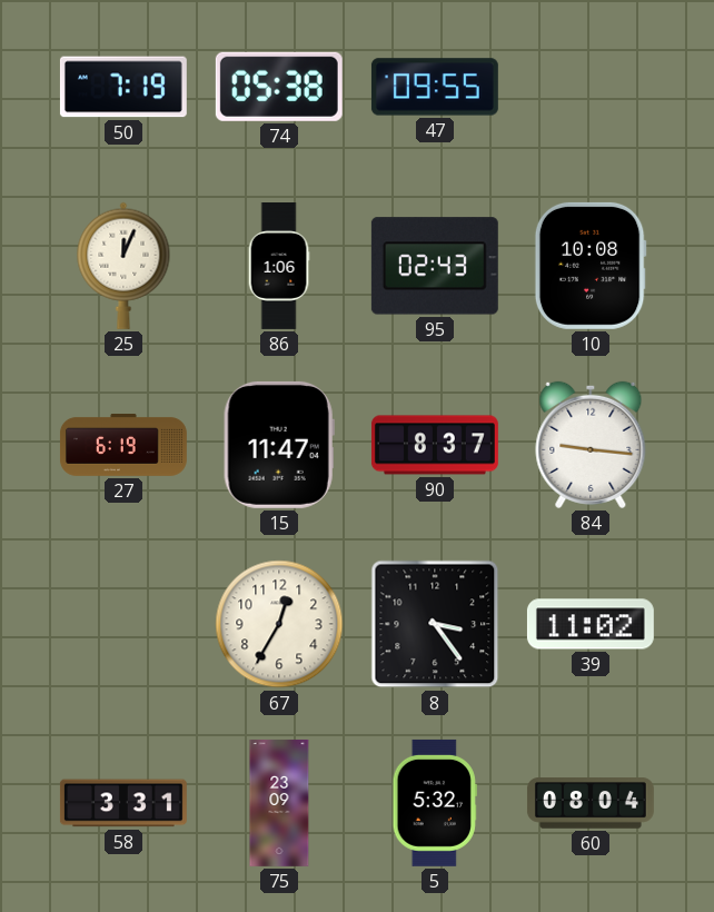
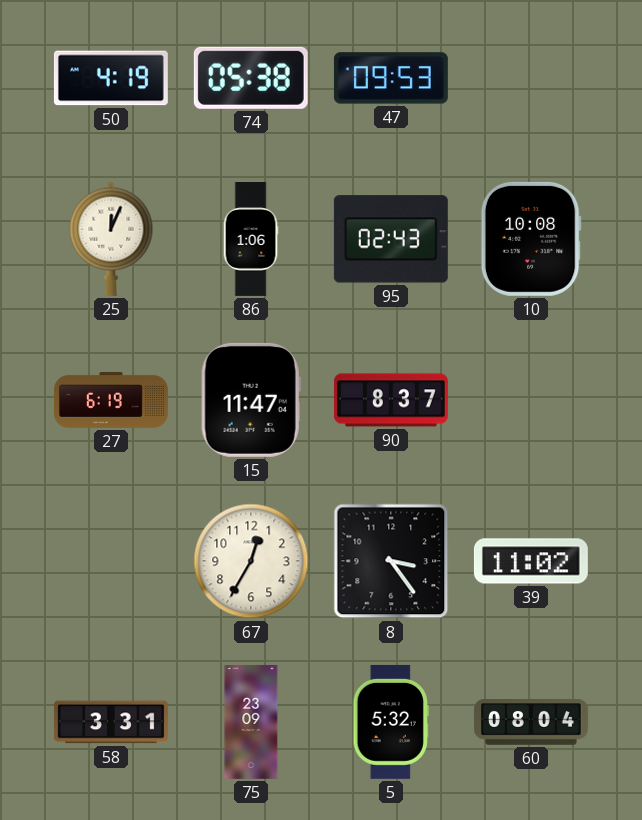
50: 7:19 -> 4:19 (111, 78)
47: 09:55 -> 09:53 (391, 78)
84: 9:16 -> none (591, 445)
